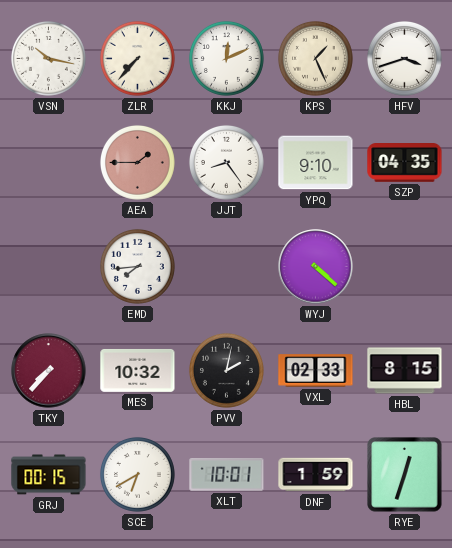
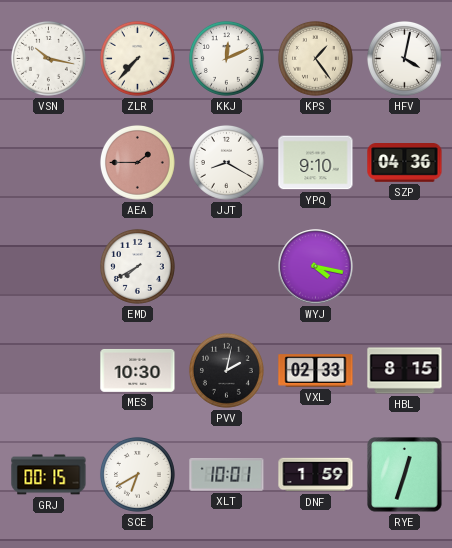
KPS: 1:26 -> 1:24 (315, 58)
HFV: 3:42 -> 4:02 (404, 58)
JJT: 8:24 -> 8:20 (226, 162)
SZP: 04:35 -> 04:36 (405, 163)
EMD: 7:44 -> 7:40 (137, 266)
WYJ: 4:22 -> 4:17 (316, 267)
TKY: 7:37 -> none (49, 371)
MES: 10:32 -> 10:30 (138, 370)
